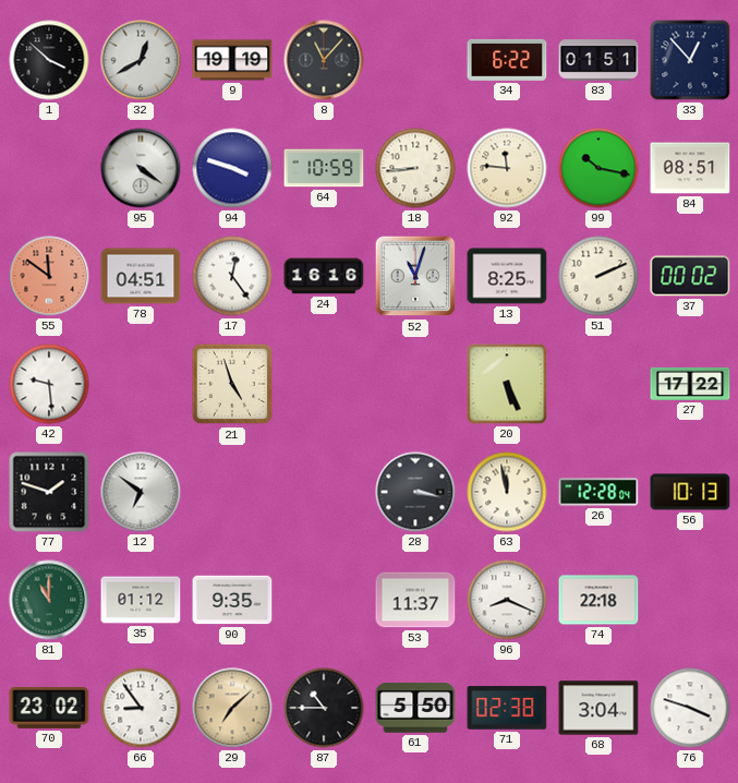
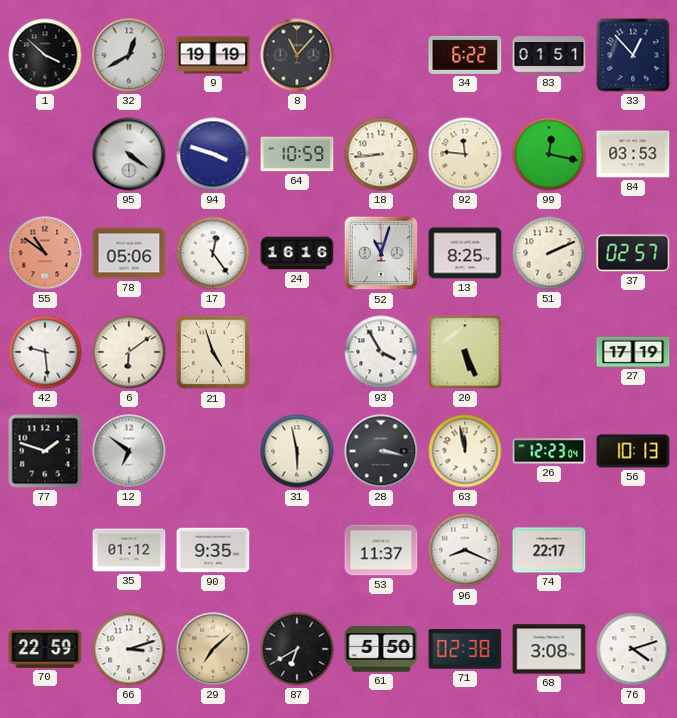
99: 10:17 -> 12:17 (549, 154)
84: 08:51 -> 03:53 (633, 154)
55: 11:51 -> 10:51 (45, 253)
78: 04:51 -> 05:06 (129, 253)
37: 00:02 -> 02:57 (633, 253)
6: none -> 6:09 (129, 352)
93: none -> 3:55 (381, 352)
27: 17:22 -> 17:19 (633, 352)
31: none -> 5:58 (297, 451)
26: 12:28 -> 12:23 (549, 451)
81: 11:00 -> none (49, 600)
74: 22:18 -> 22:17 (549, 550)
70: 23:02 -> 22:59 (45, 649)
66: 8:54 -> 3:12 (129, 649)
87: 10:45 -> 6:40 (297, 649)
68: 3:04 -> 3:08 (549, 649)
76: 3:48 -> 4:12 (633, 649)
